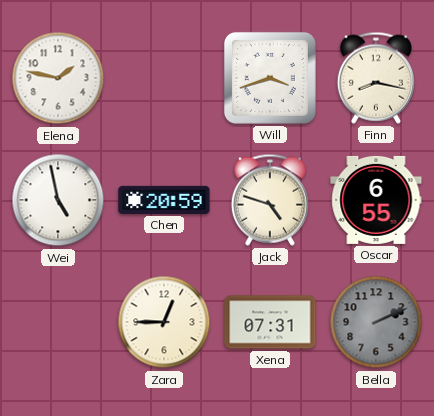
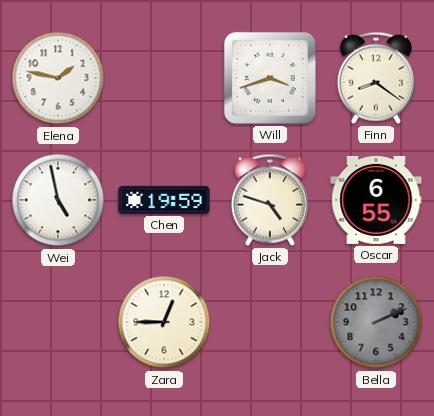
Finn: 8:17 -> 8:21 (376, 78)
Chen: 20:59 -> 19:59 (164, 200)
Xena: 07:31 -> none (270, 322)
